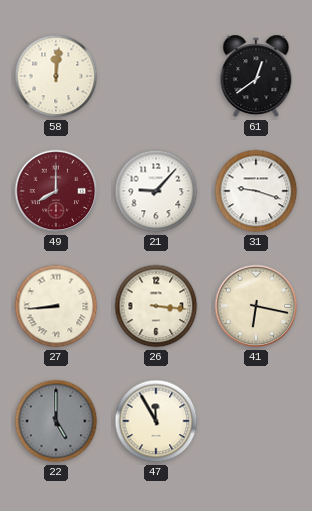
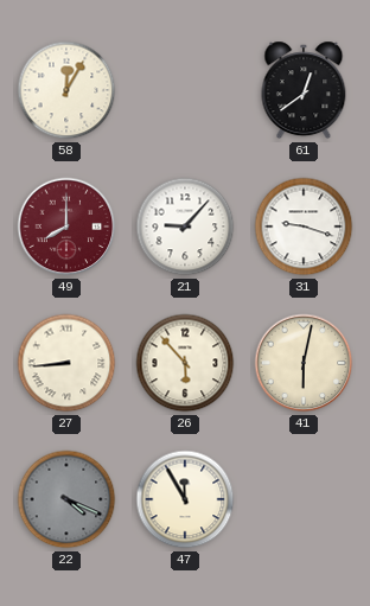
58: 12:01 -> 12:05 (66, 90)
26: 3:16 -> 5:53 (185, 363)
41: 6:17 -> 6:02 (304, 363)
22: 5:00 -> 4:19 (66, 499)
